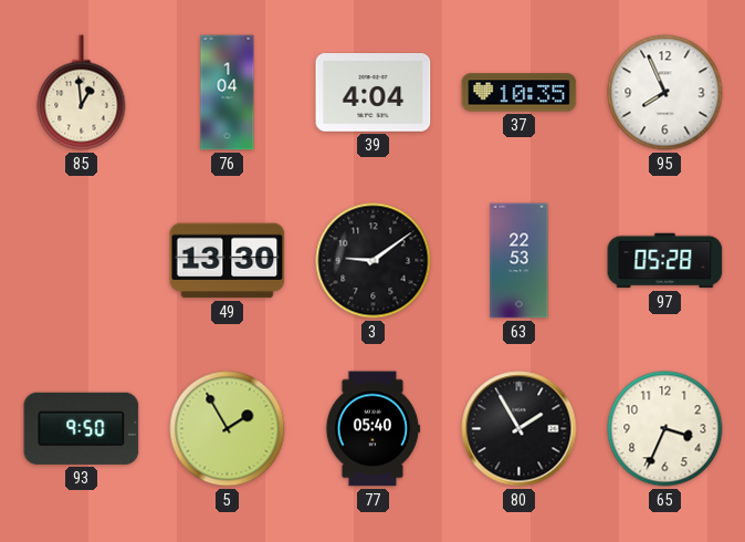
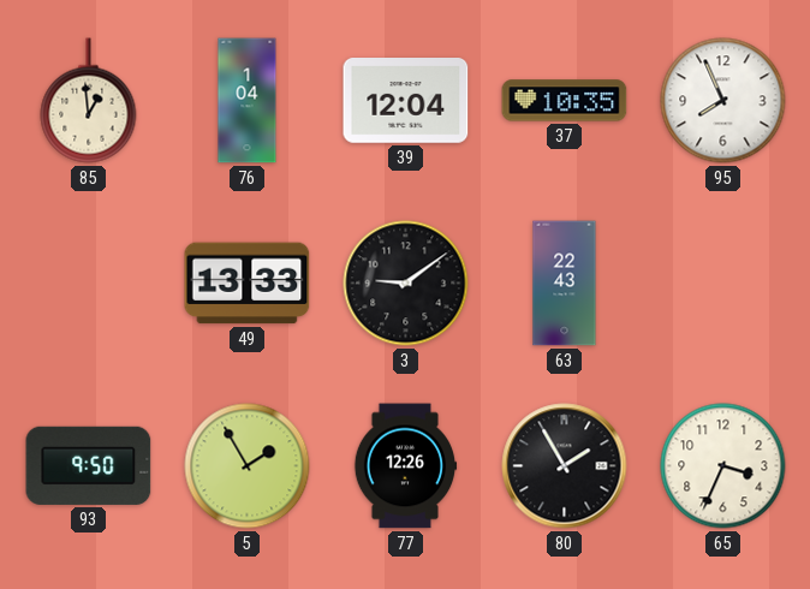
39: 4:04 -> 12:04 (406, 101)
49: 13:30 -> 13:33 (248, 284)
63: 22:53 -> 22:43 (565, 284)
97: 05:28 -> none (665, 261)
77: 05:40 -> 12:26 (405, 466)
